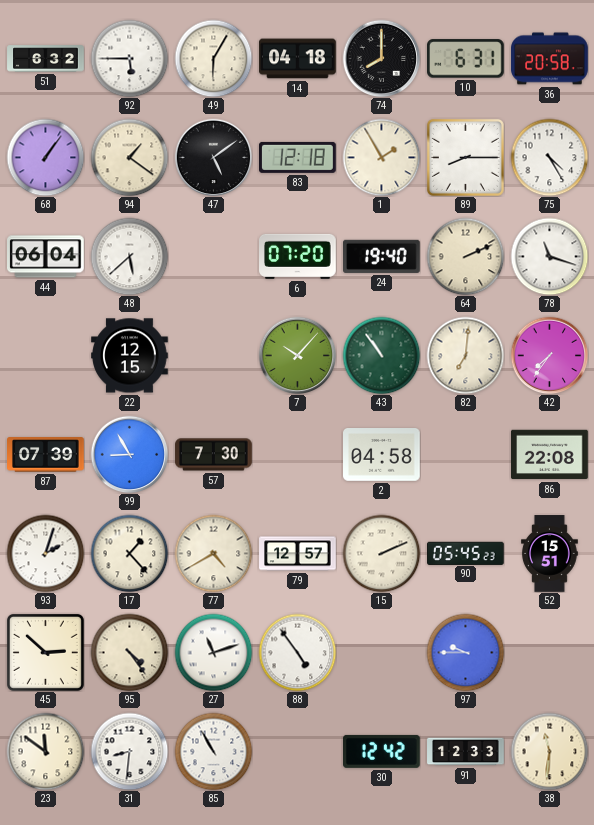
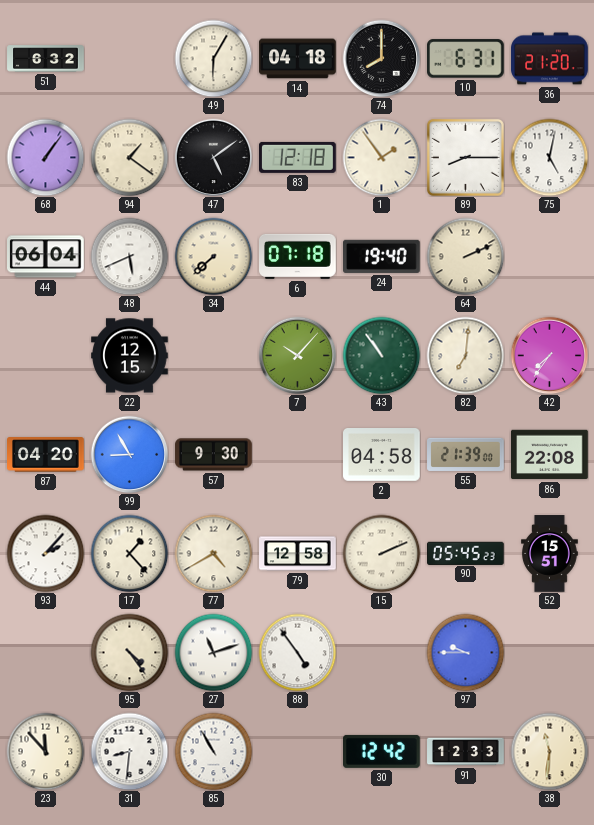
92: 5:45 -> none (129, 58)
36: 20:58 -> 21:20 (550, 59)
1: 1:55 -> 1:54 (381, 157)
75: 4:25 -> 5:02 (549, 157)
48: 5:38 -> 5:41 (129, 256)
34: none -> 7:38 (213, 256)
6: 07:20 -> 07:18 (298, 256)
78: 11:18 -> none (549, 256)
87: 07:39 -> 04:20 (46, 455)
57: 7:30 -> 9:30 (214, 455)
55: none -> 21:39 (466, 454)
93: 2:03 -> 2:07 (45, 553)
79: 12:57 -> 12:58 (298, 554)
45: 2:52 -> none (45, 652)
23: 11:51 -> 11:53 (45, 751)
